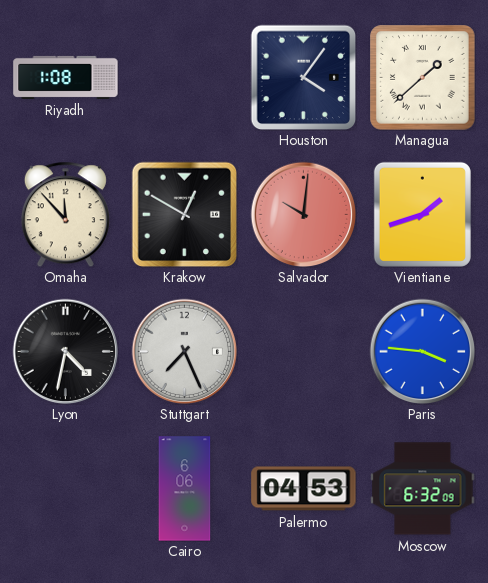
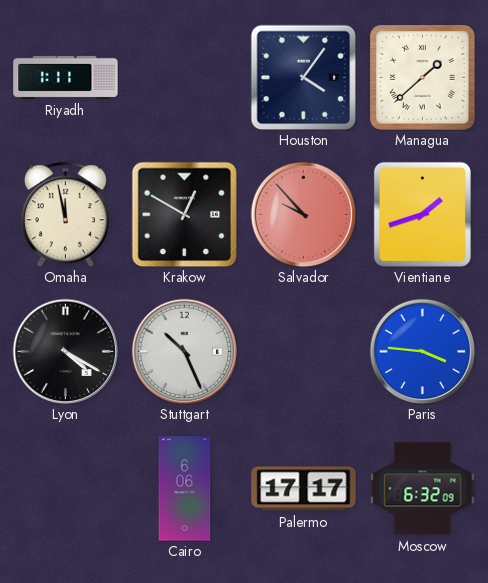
Riyadh: 1:08 -> 1:11 (66, 77)
Omaha: 11:53 -> 11:58 (65, 214)
Salvador: 10:01 -> 9:53 (303, 214)
Lyon: 4:32 -> 4:20 (65, 351)
Stuttgart: 7:26 -> 10:26 (184, 351)
Palermo: 04:53 -> 17:17 (304, 489)
